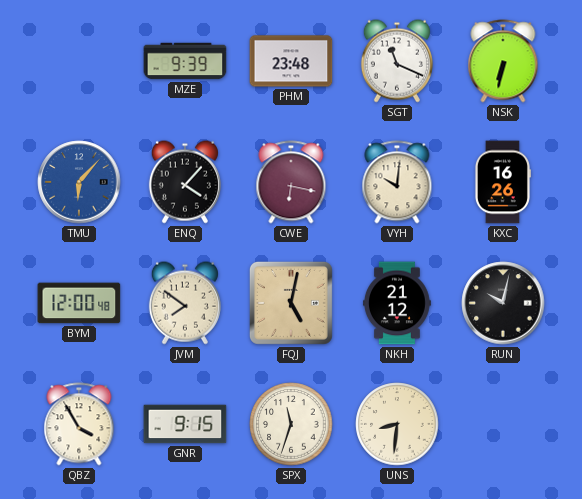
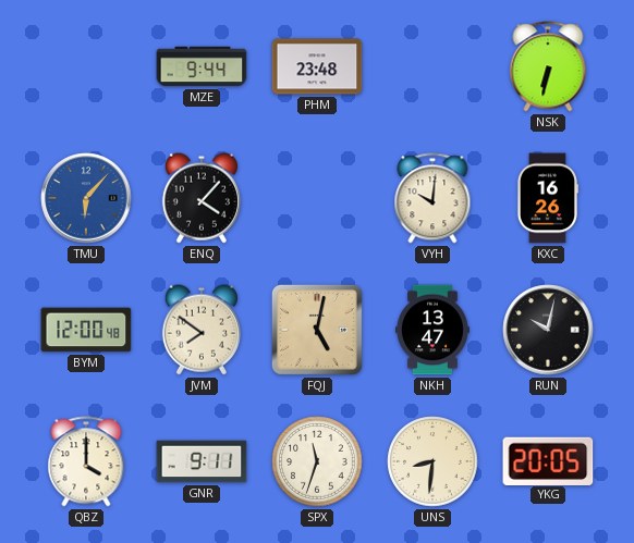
MZE: 9:39 -> 9:44 (202, 66)
SGT: 11:19 -> none (397, 61)
CWE: 6:17 -> none (291, 182)
NKH: 21:12 -> 13:47 (432, 330)
QBZ: 3:55 -> 4:00 (86, 461)
GNR: 9:15 -> 9:11 (202, 461)
YKG: none -> 20:05 (548, 460)
